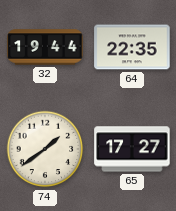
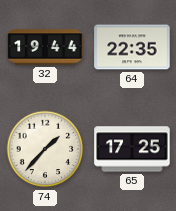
74: 1:39 -> 1:37 (45, 149)
65: 17:27 -> 17:25 (132, 149)
